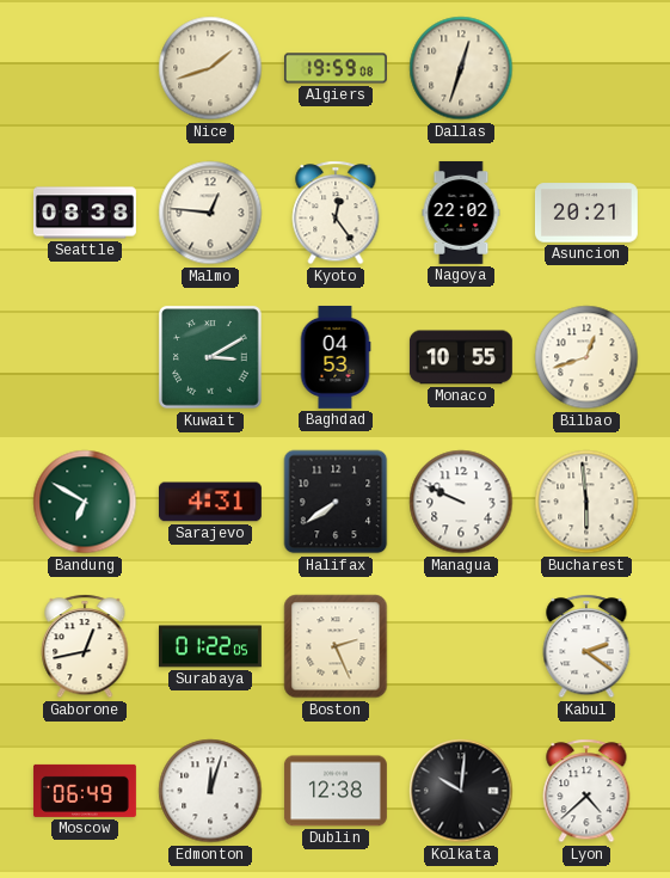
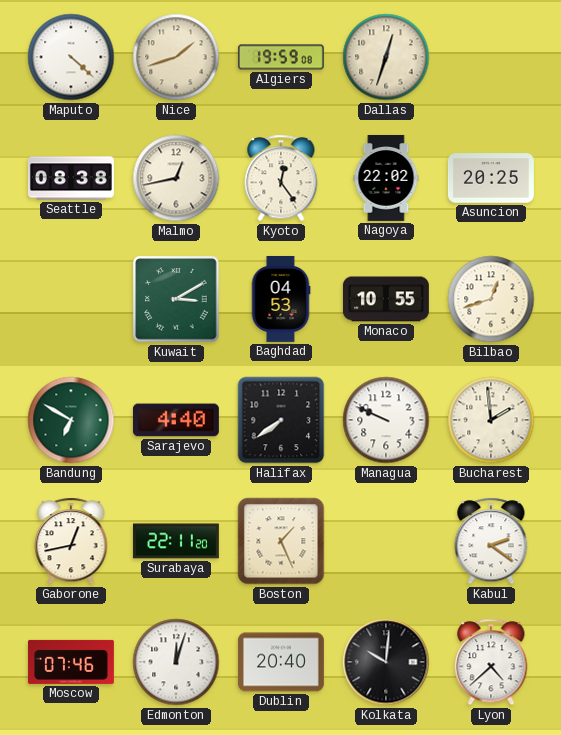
Maputo: none -> 4:22 (71, 57)
Malmo: 12:46 -> 12:43 (176, 178)
Asuncion: 20:21 -> 20:25 (491, 178)
Sarajevo: 4:31 -> 4:40 (176, 420)
Bucharest: 5:59 -> 1:59 (491, 420)
Surabaya: 01:22 -> 22:11 (176, 541)
Boston: 2:26 -> 1:26 (281, 541)
Moscow: 06:49 -> 07:46 (71, 662)
Dublin: 12:38 -> 20:40 (281, 662)
